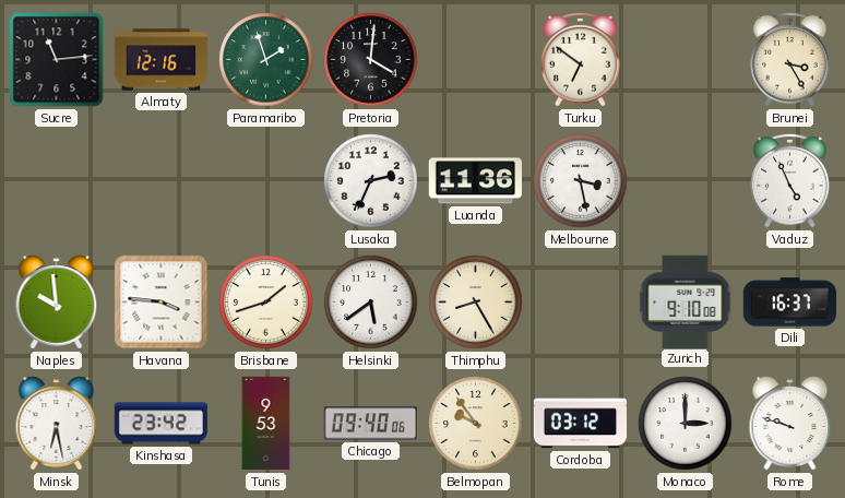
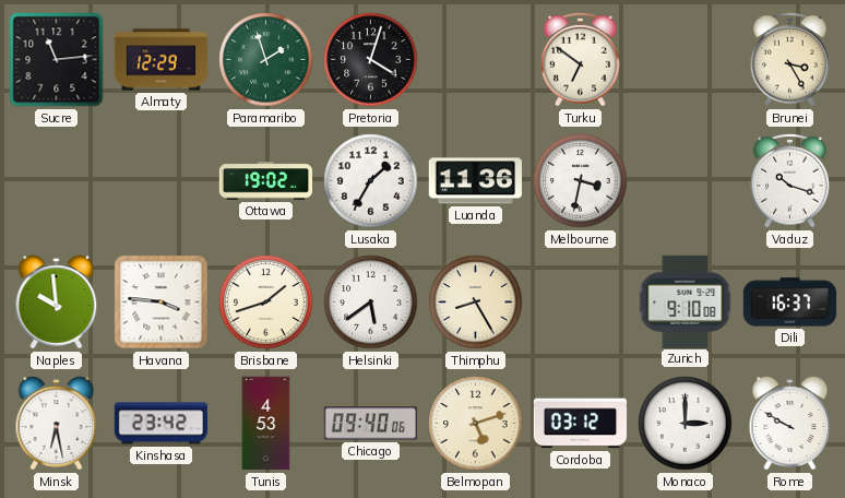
Almaty: 12:16 -> 12:29 (162, 60)
Pretoria: 4:01 -> 4:03 (371, 60)
Ottawa: none -> 19:02 (266, 181)
Lusaka: 2:34 -> 1:35 (371, 181)
Melbourne: 3:28 -> 3:32 (581, 181)
Vaduz: 4:56 -> 10:18 (790, 180)
Tunis: 9:53 -> 4:53 (266, 424)
Belmopan: 9:54 -> 5:12 (476, 424)
Rome: 9:48 -> 9:50 (790, 424)
